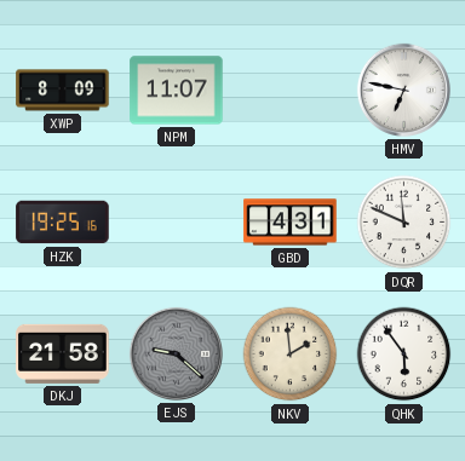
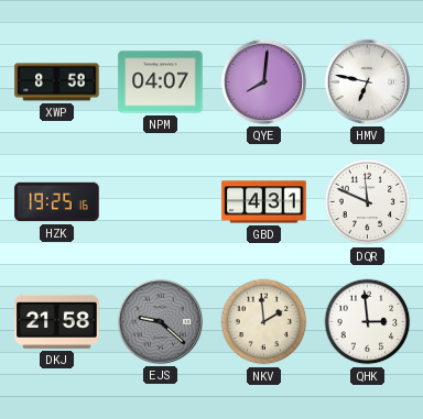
XWP: 8:09 -> 8:58 (57, 82)
NPM: 11:07 -> 04:07 (161, 82)
QYE: none -> 8:01 (263, 81)
QHK: 5:54 -> 2:59 (368, 322)
